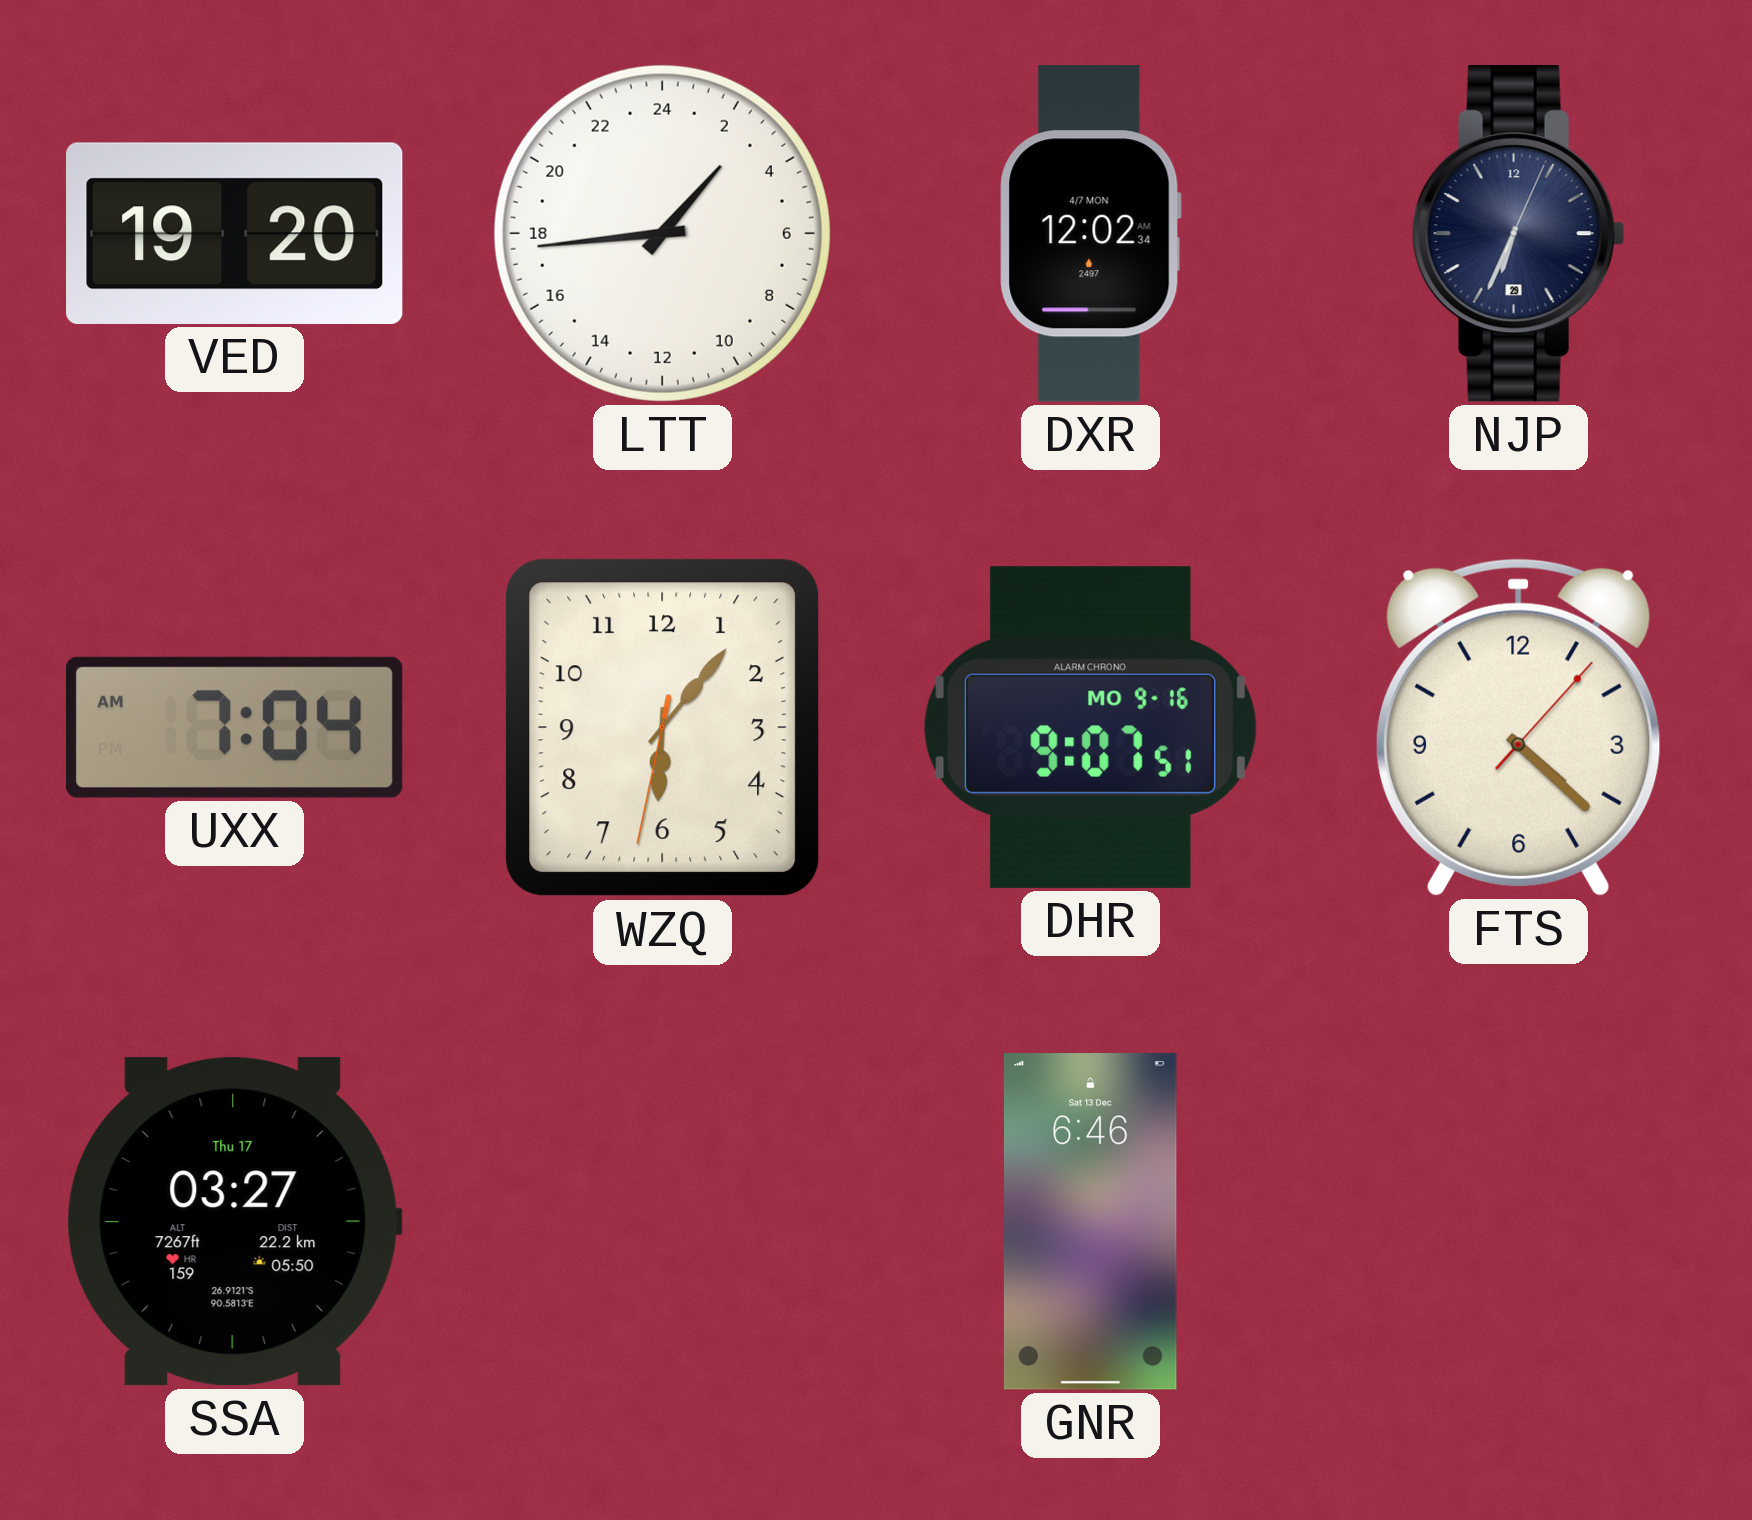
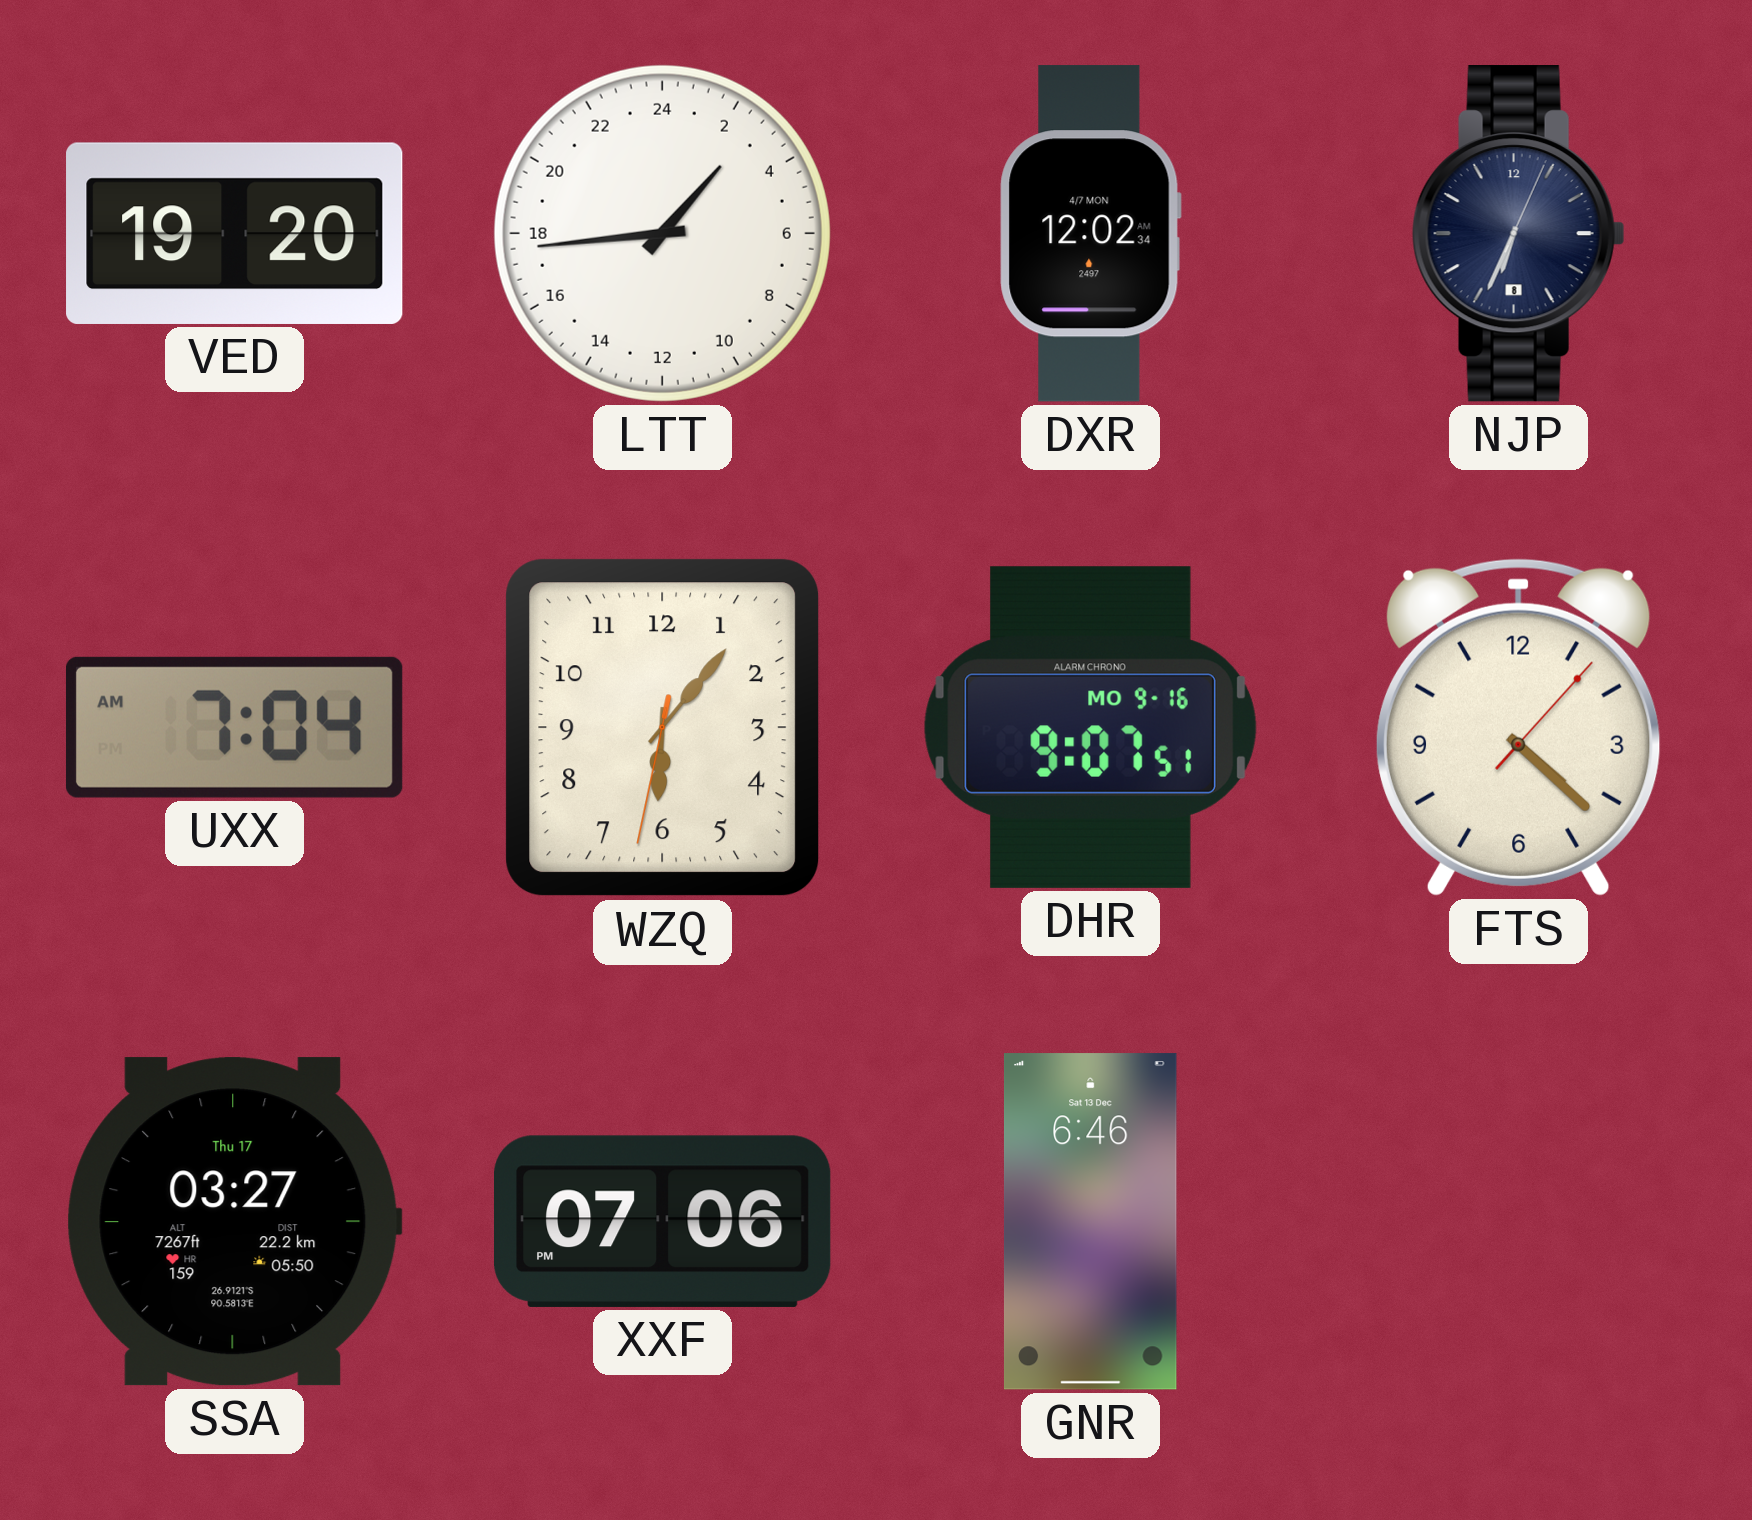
NJP date: 29 -> 8 (1518, 234)
XXF: none -> 07:06 (663, 1221)
